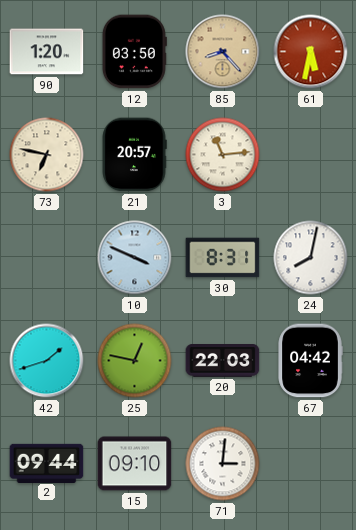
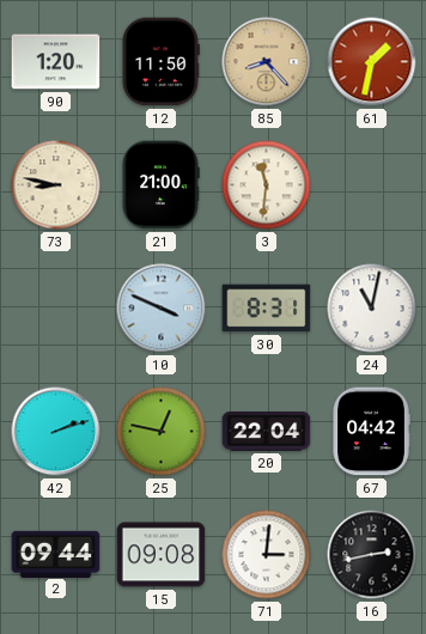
12: 03:50 -> 11:50 (160, 62)
61: 5:32 -> 1:32 (372, 62)
73: 6:47 -> 8:47 (56, 185)
21: 20:57 -> 21:00 (160, 185)
3: 11:14 -> 11:31 (267, 185)
24: 8:02 -> 11:02 (372, 309)
42: 1:42 -> 2:12 (56, 432)
20: 22:03 -> 22:04 (267, 432)
15: 09:10 -> 09:08 (162, 555)
16: none -> 2:43 (372, 555)
